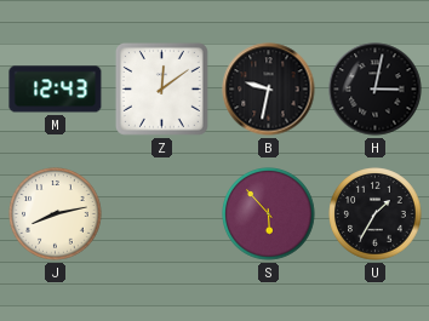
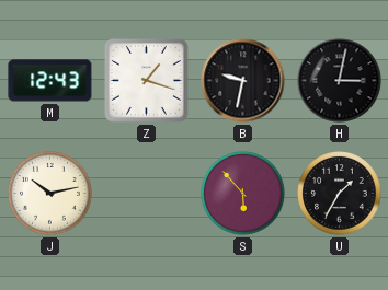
Z: 12:09 -> 1:18 (146, 80)
J: 8:13 -> 10:13 (50, 194)
